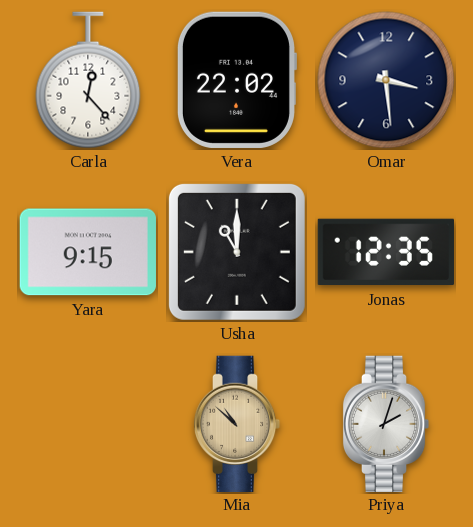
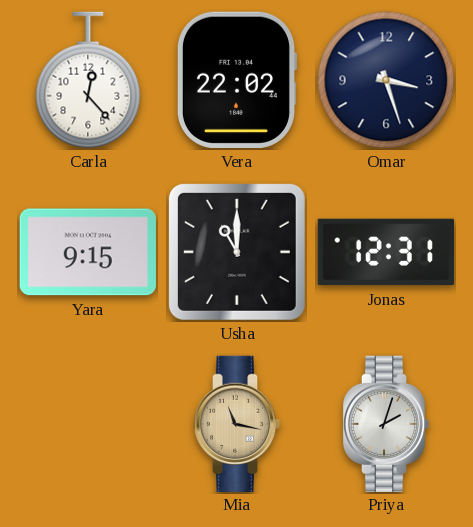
Omar: 3:29 -> 3:27 (386, 80)
Jonas: 12:35 -> 12:31 (386, 252)
Mia: 10:52 -> 11:17 (237, 423)
